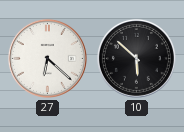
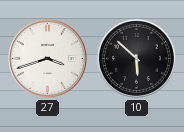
27: 6:22 -> 3:42 (47, 58)
